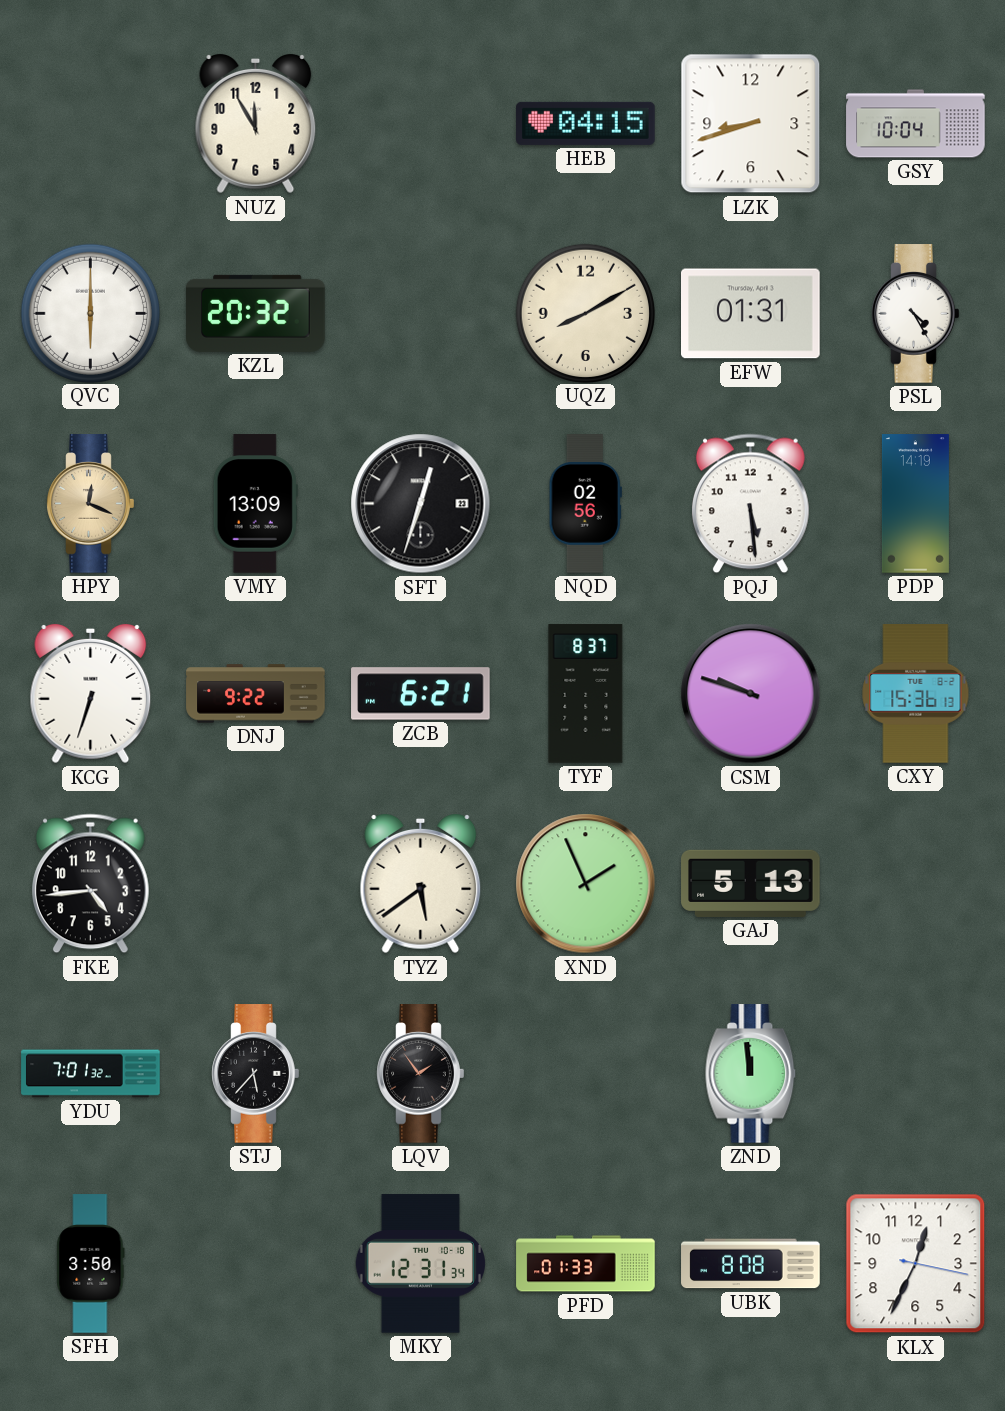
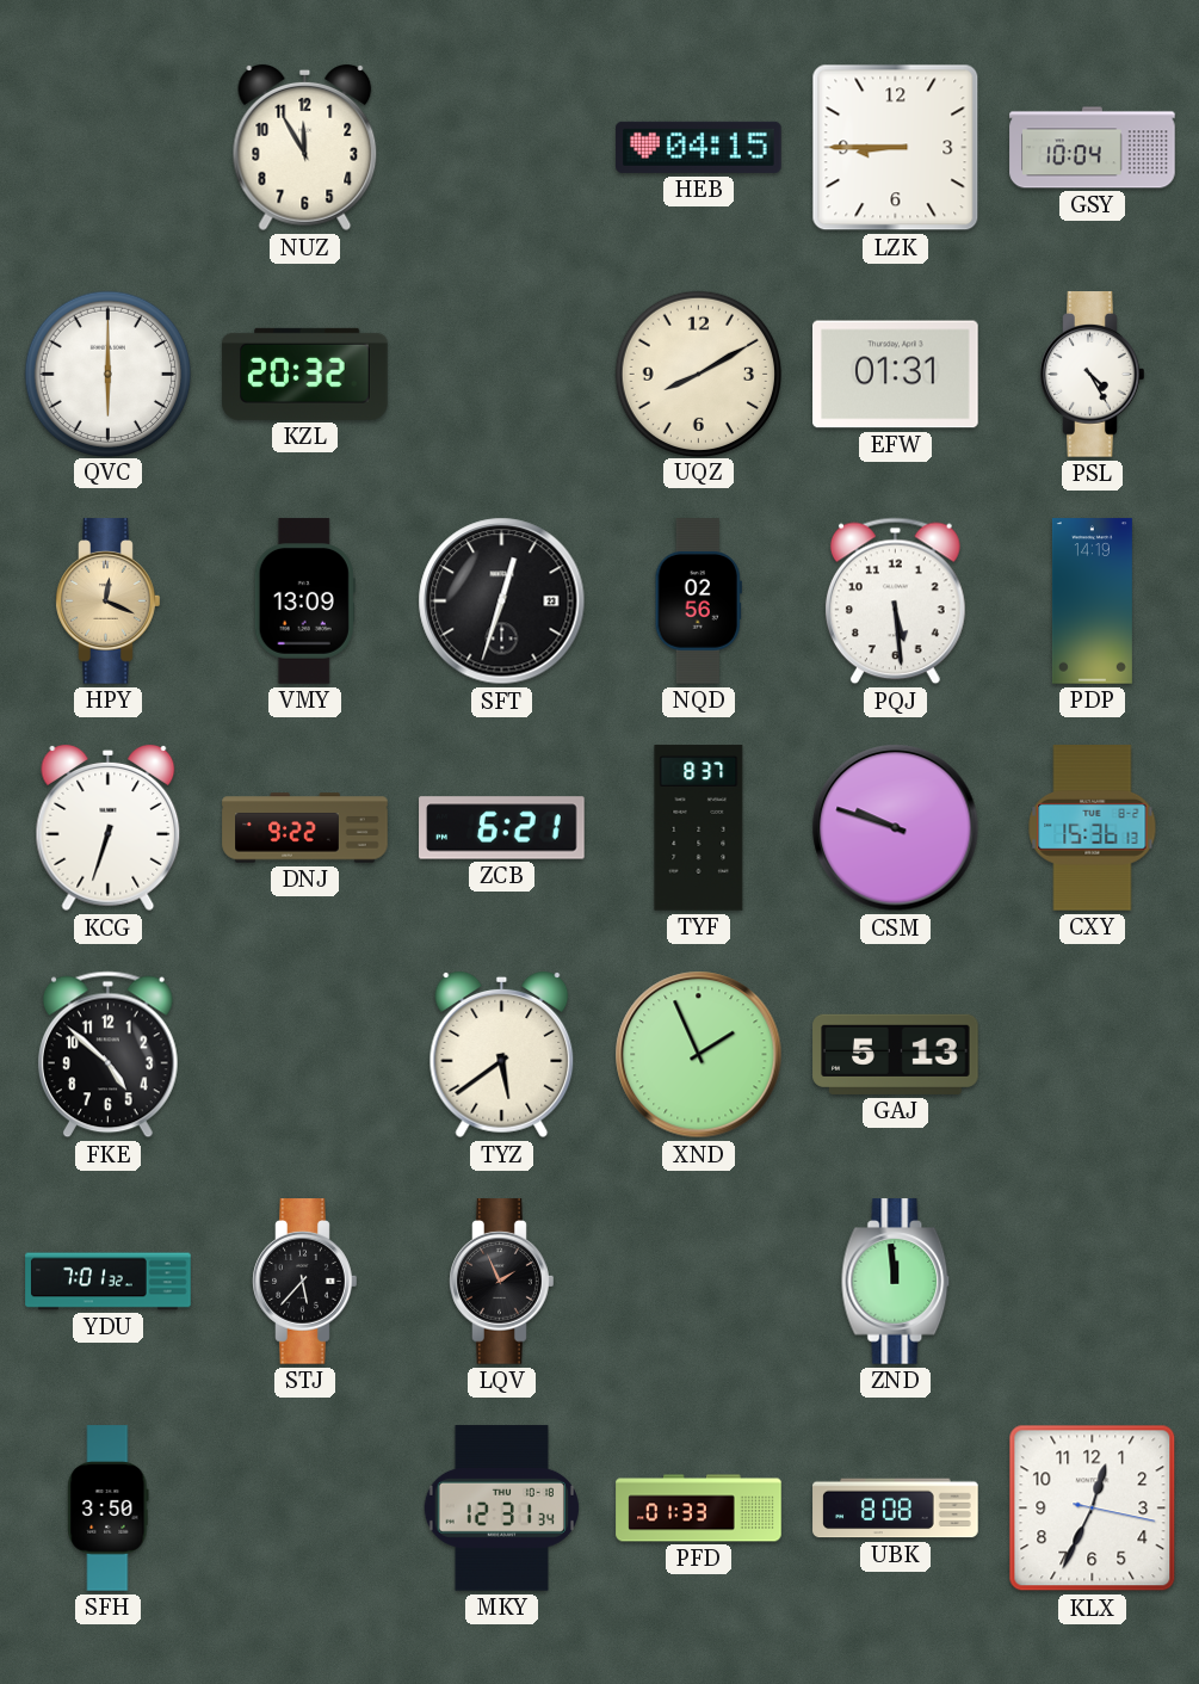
LZK: 8:42 -> 8:45 (896, 148)
FKE: 4:44 -> 4:52 (107, 1055)
LQV: 1:54 -> 1:56 (502, 1282)
